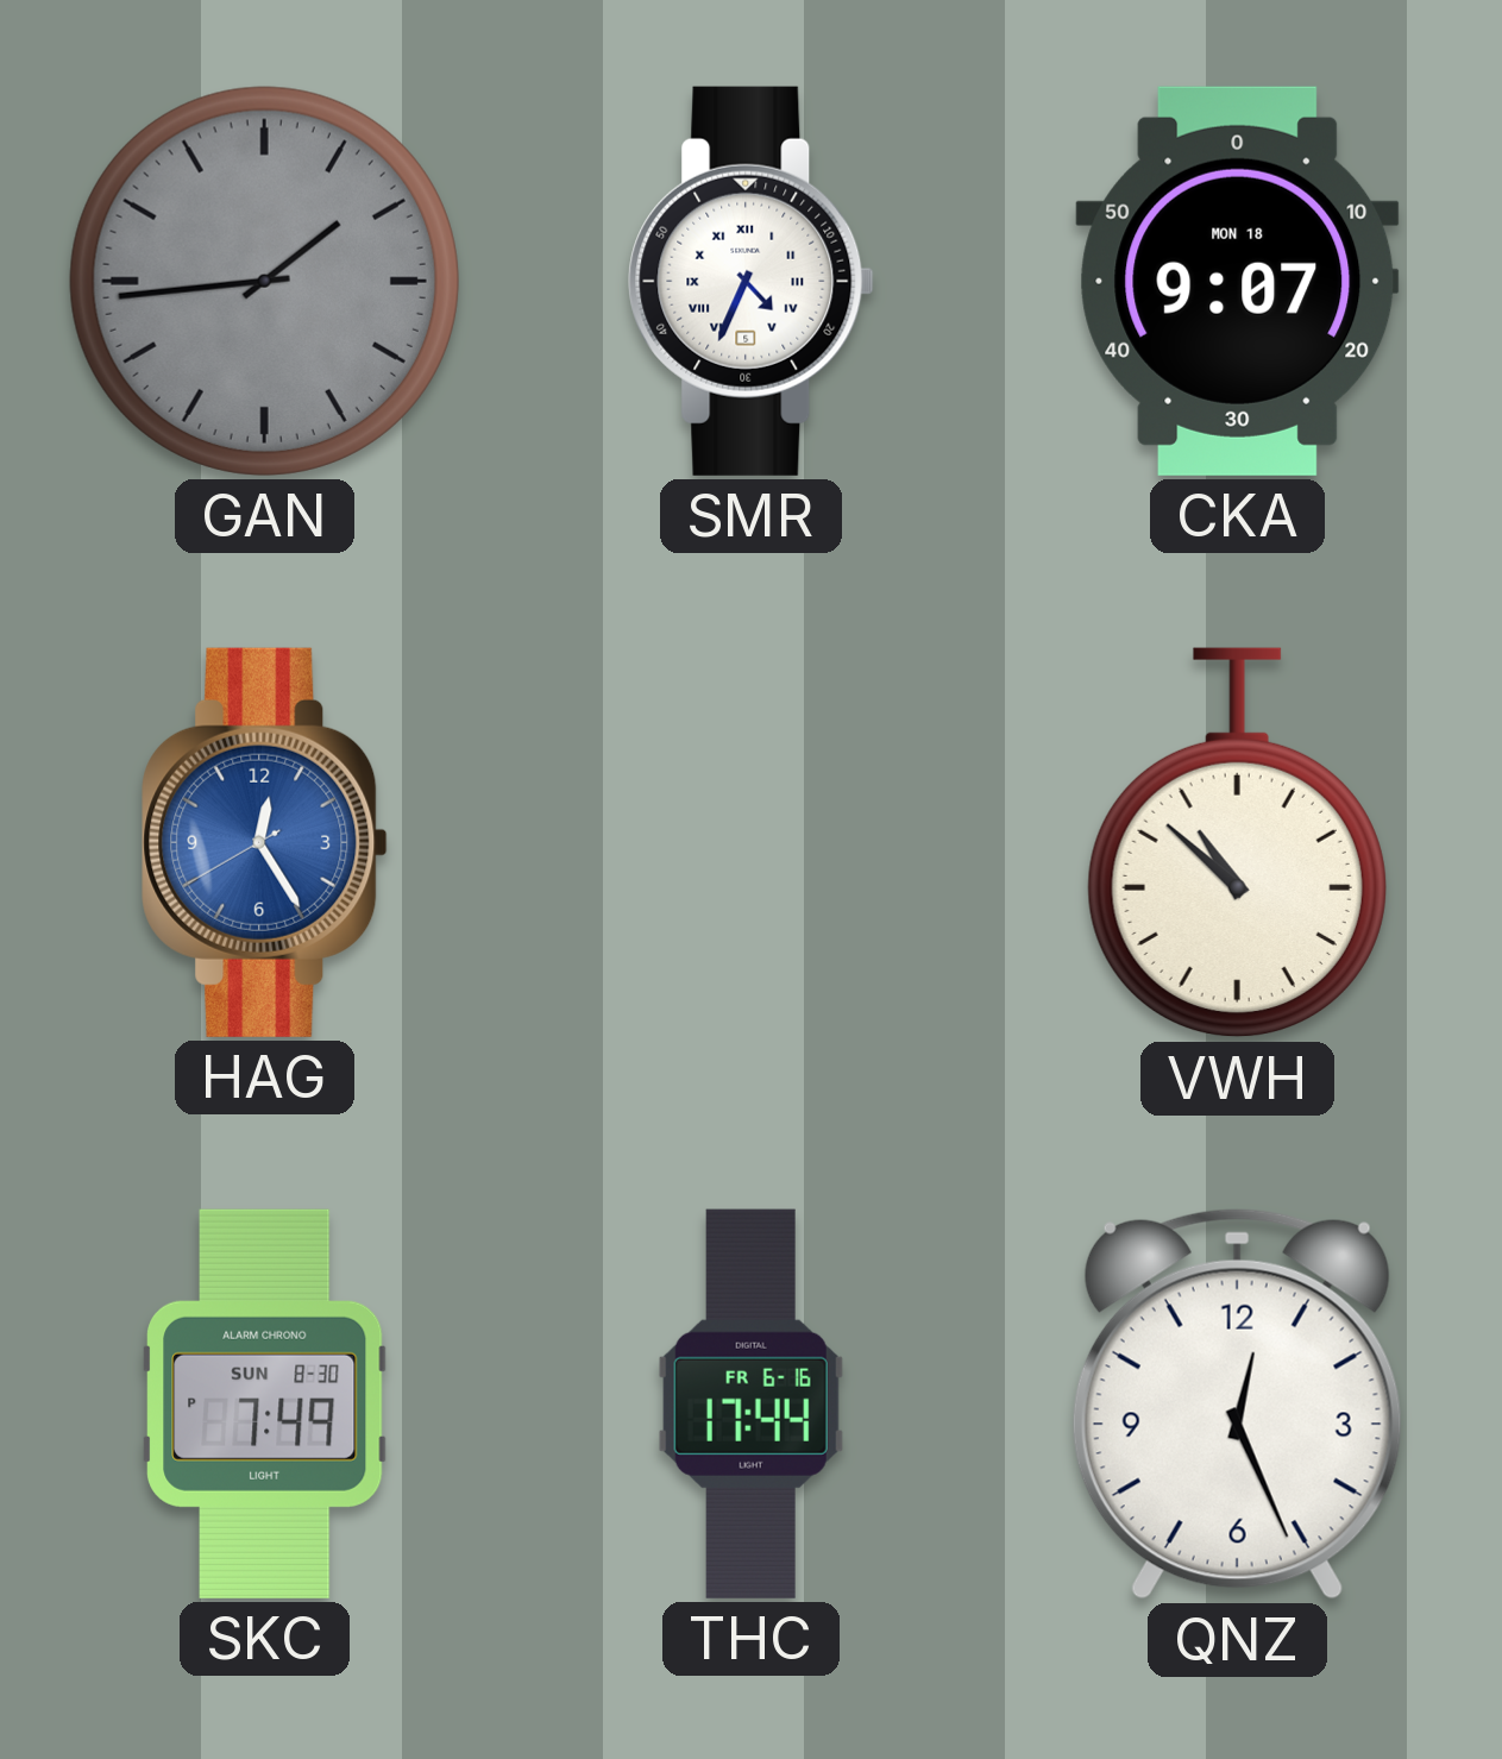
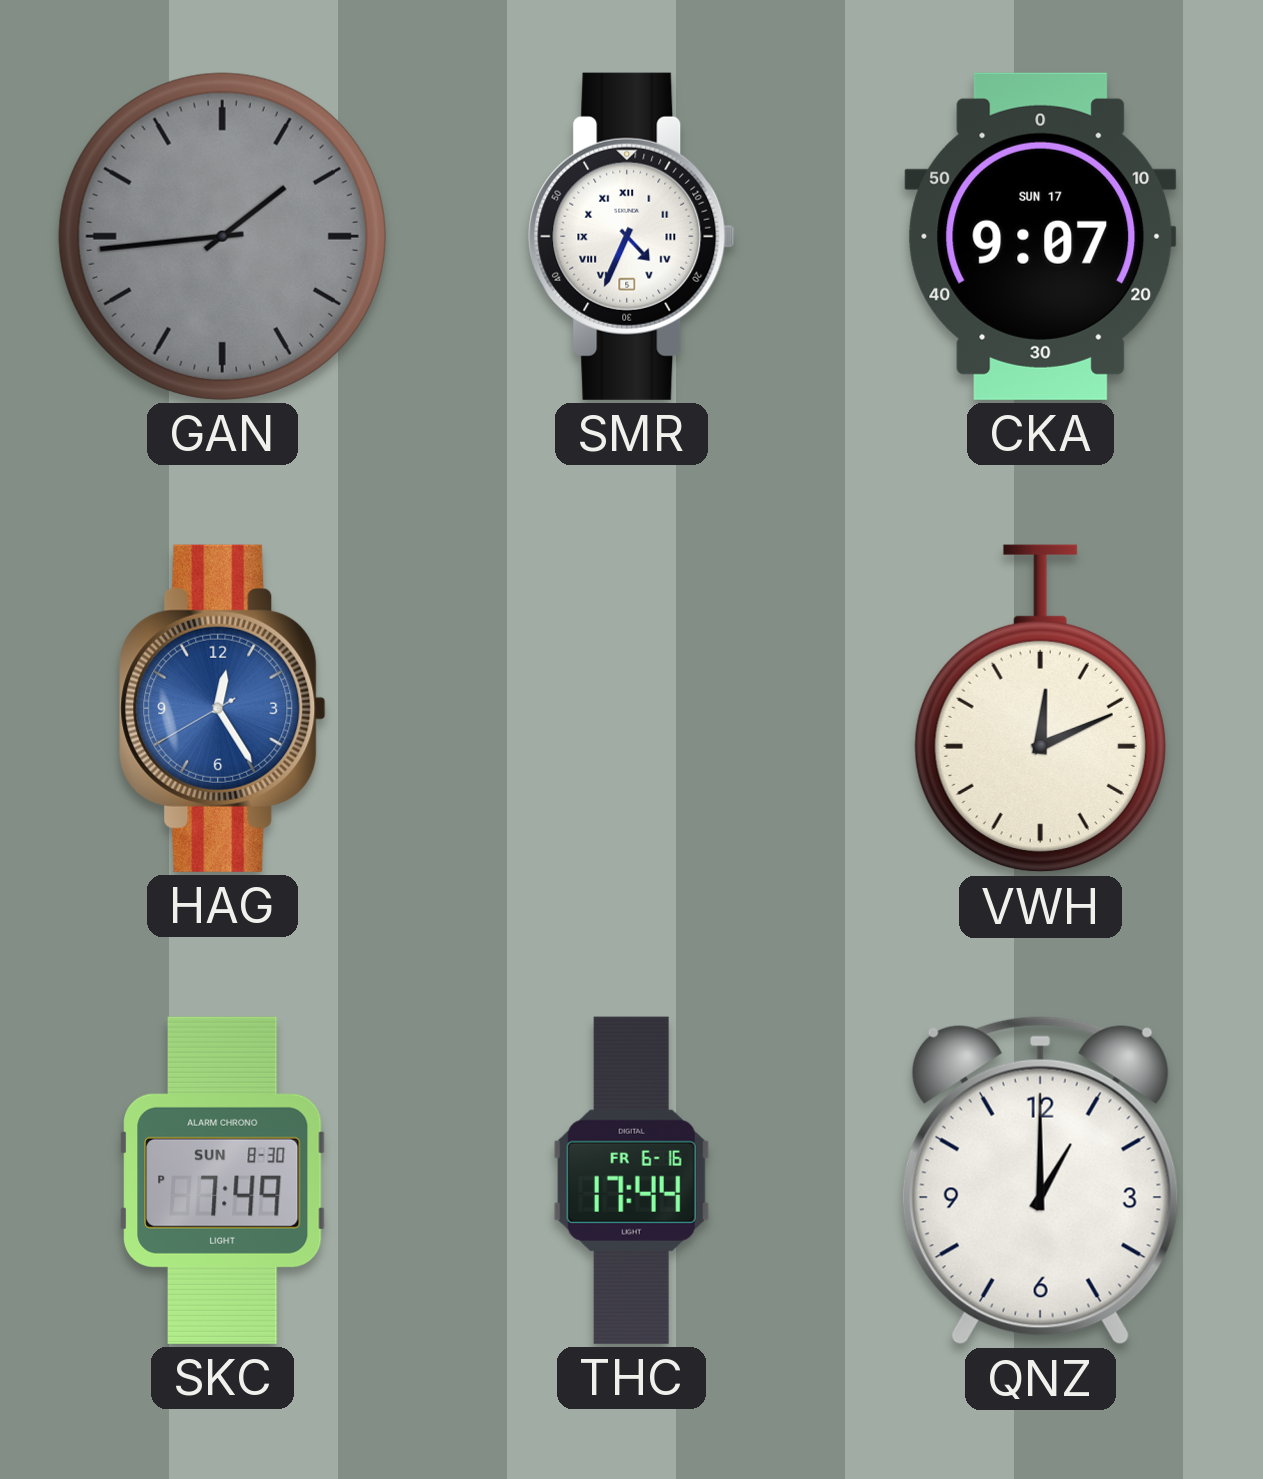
CKA date: MON 18 -> SUN 17 (1041, 236)
VWH: 10:52 -> 12:11 (1040, 709)
QNZ: 12:26 -> 1:00 (1040, 1180)
